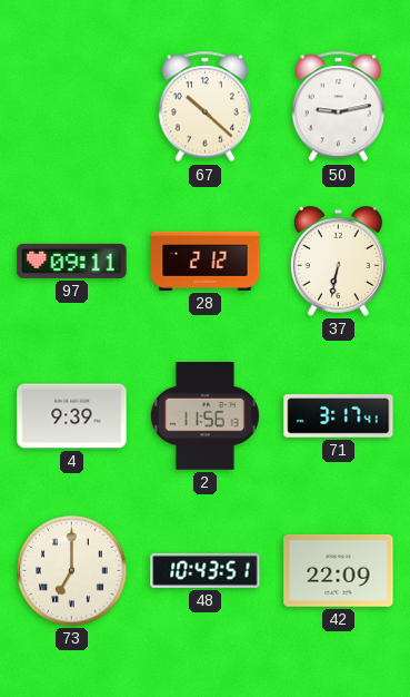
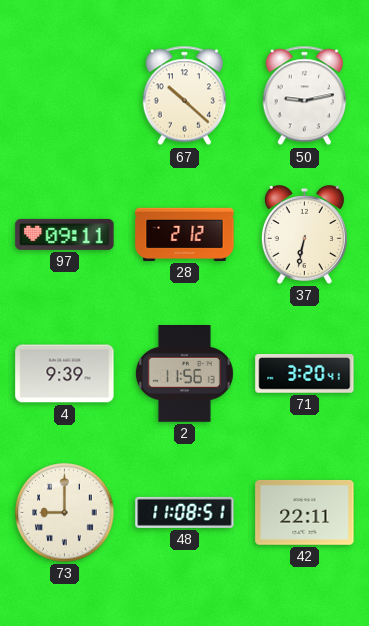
71: 3:17 -> 3:20 (305, 374)
73: 7:00 -> 9:00 (65, 513)
48: 10:43 -> 11:08 (185, 512)
42: 22:09 -> 22:11 (305, 512)
